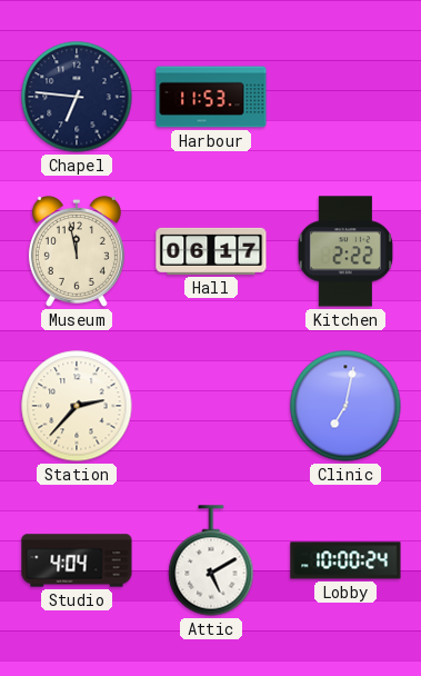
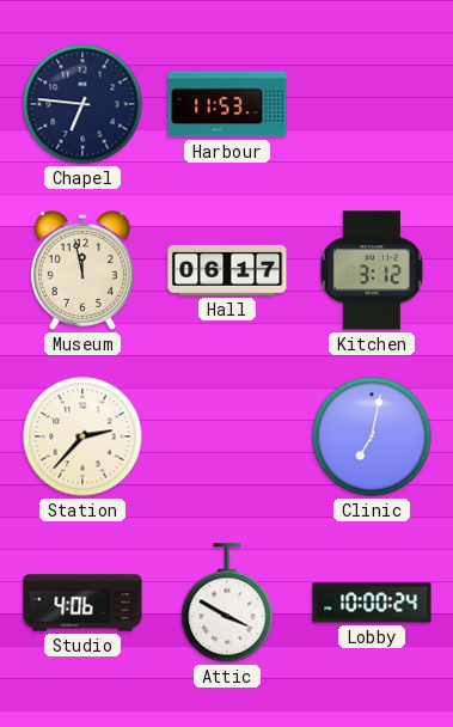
Kitchen: 2:22 -> 3:12 (371, 270)
Studio: 4:04 -> 4:06 (82, 603)
Attic: 5:10 -> 3:50 (227, 603)
